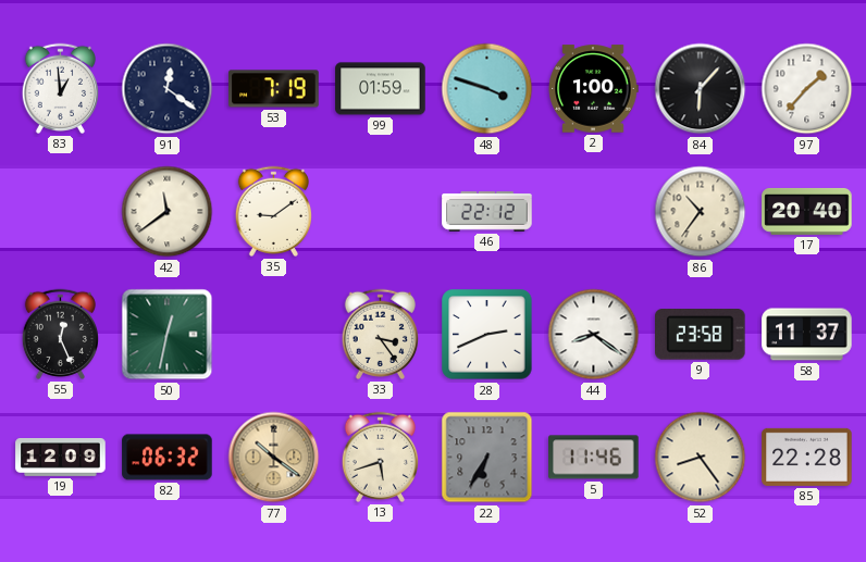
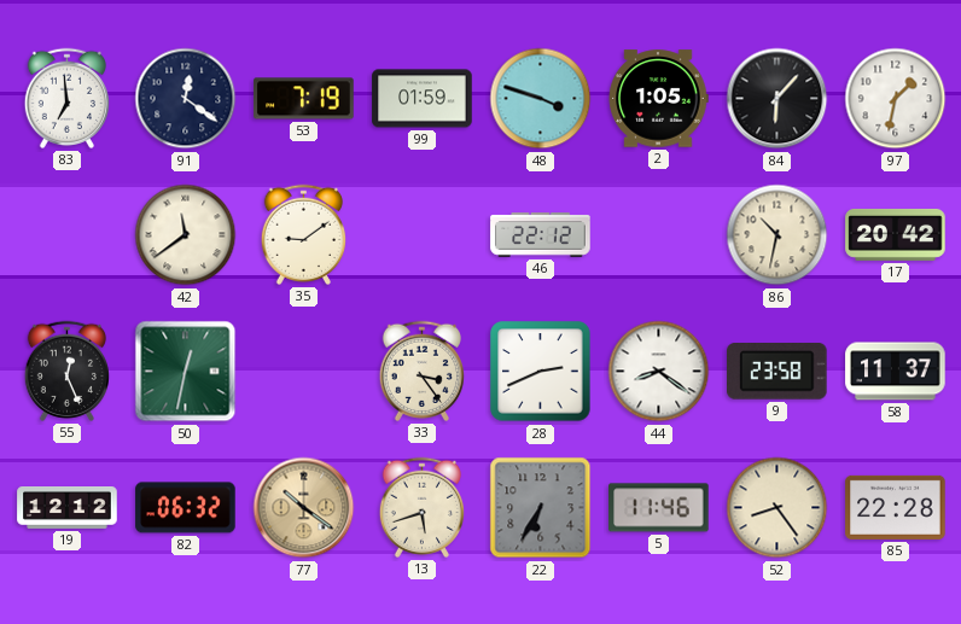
83: 12:59 -> 6:59 (66, 98)
2: 1:00 -> 1:05 (658, 99)
97: 1:37 -> 1:32 (896, 99)
86: 10:36 -> 10:32 (777, 235)
17: 20:40 -> 20:42 (896, 234)
19: 12:09 -> 12:12 (68, 508)
